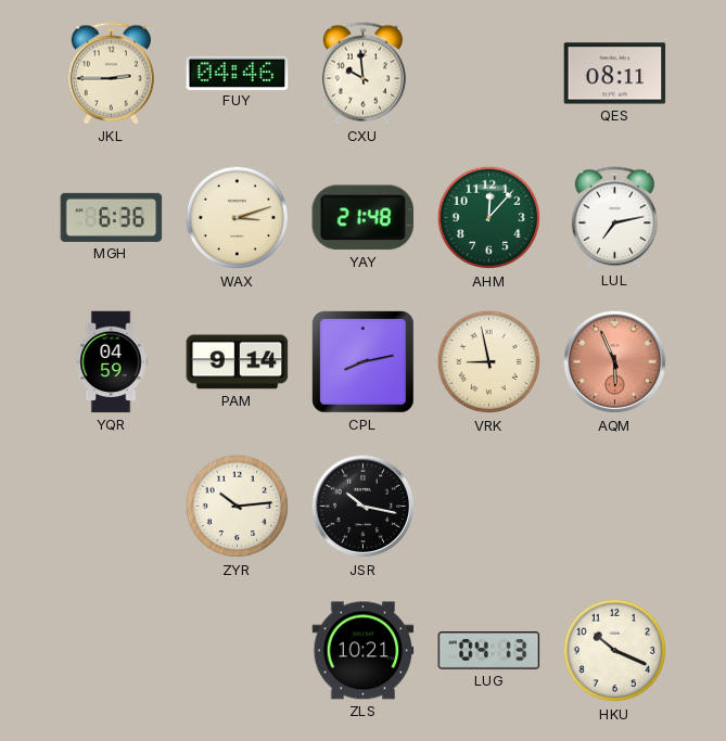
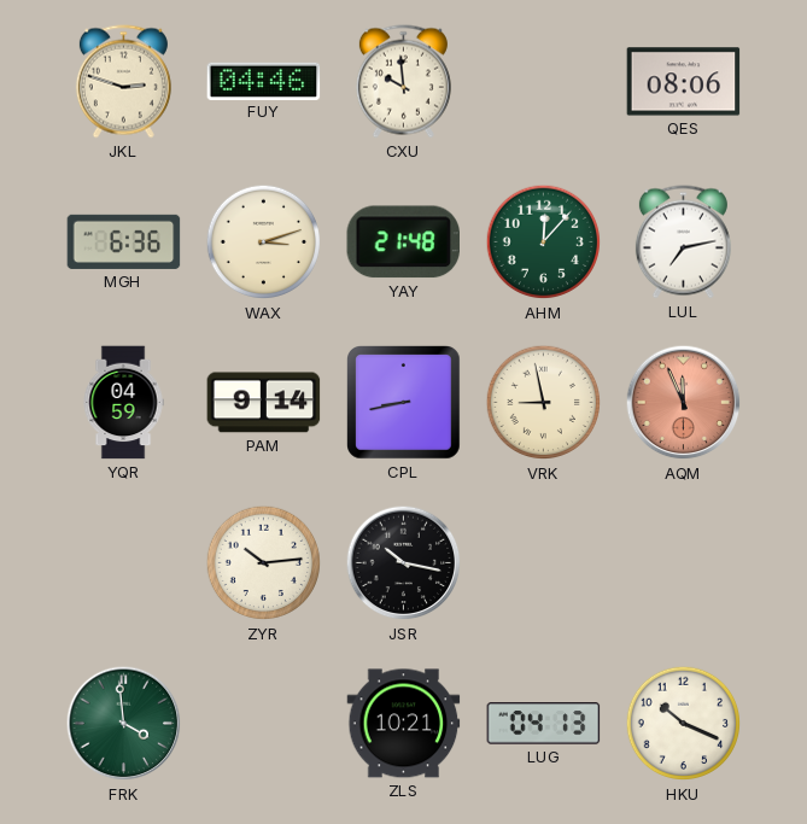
JKL: 2:45 -> 2:48 (123, 82)
QES: 08:11 -> 08:06 (684, 82)
CPL: 8:13 -> 8:43 (404, 403)
AQM: 5:56 -> 11:56 (684, 403)
FRK: none -> 3:59 (124, 724)
